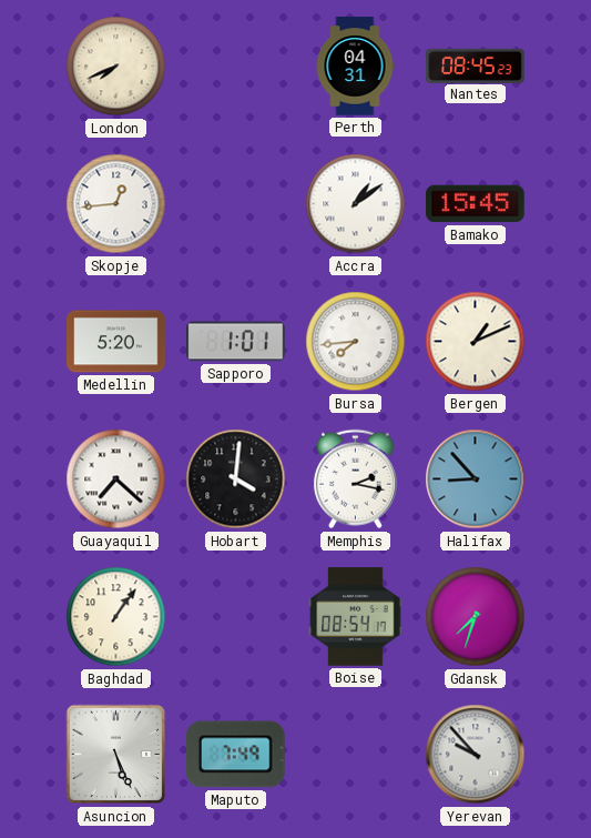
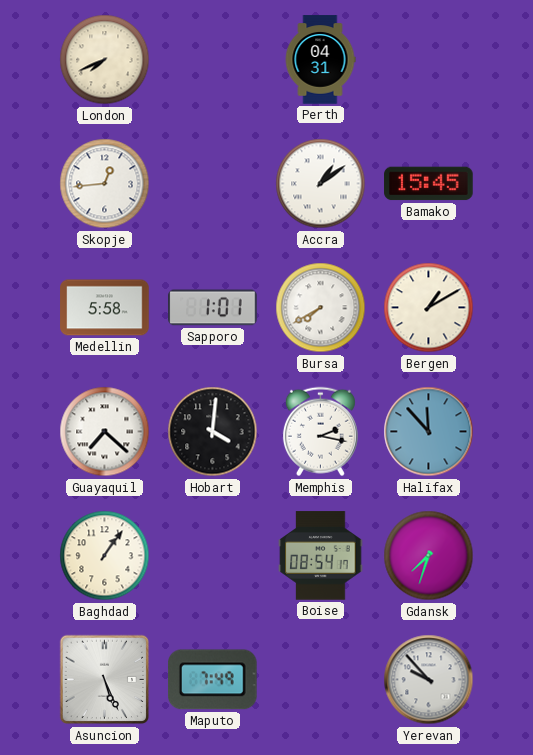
Nantes: 08:45 -> none (476, 65)
Medellin: 5:20 -> 5:58 (105, 308)
Bursa: 7:44 -> 7:40 (321, 308)
Bergen: 1:11 -> 1:10 (429, 308)
Halifax: 8:53 -> 11:53 (429, 432)
